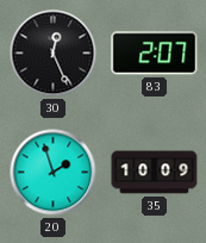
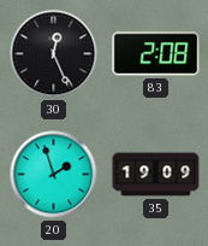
83: 2:07 -> 2:08 (156, 54)
35: 10:09 -> 19:09 (156, 175)
